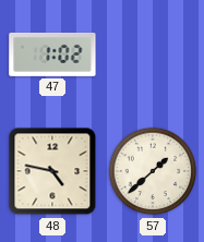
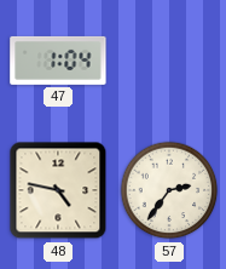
47: 1:02 -> 1:04 (58, 61)
57: 1:38 -> 2:36 (169, 190)
